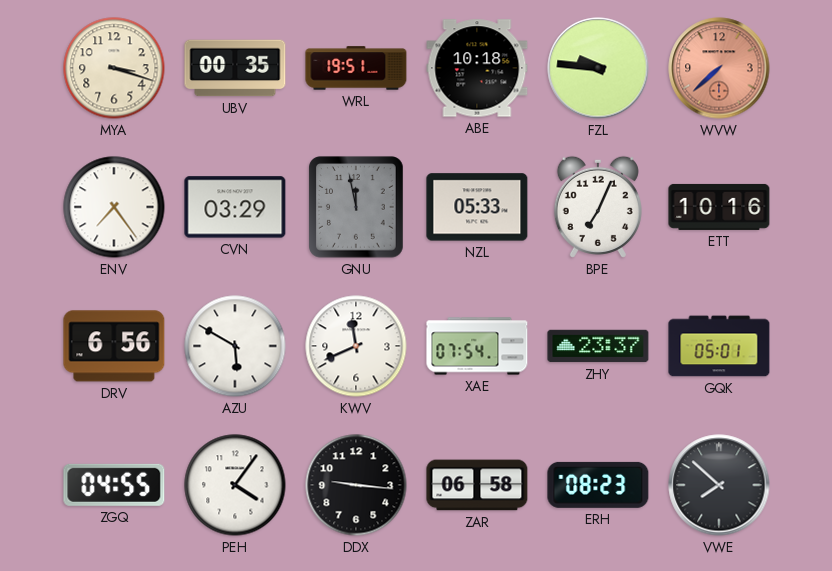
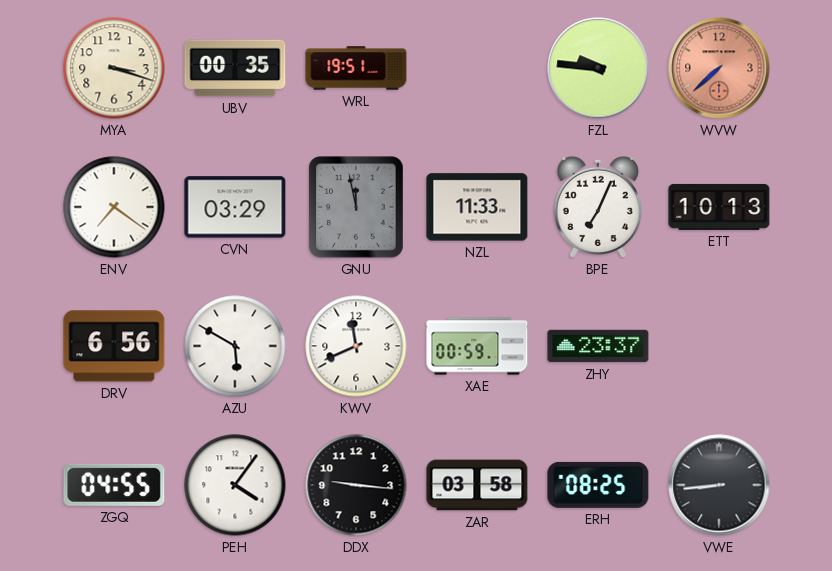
ABE: 10:18 -> none (477, 68)
ENV: 7:24 -> 7:21 (114, 207)
NZL: 05:33 -> 11:33 (477, 207)
ETT: 10:16 -> 10:13 (719, 207)
XAE: 07:54 -> 00:59 (477, 346)
GQK: 05:01 -> none (719, 346)
ZAR: 06:58 -> 03:58 (477, 485)
ERH: 08:23 -> 08:25 (598, 485)
VWE: 7:52 -> 8:44 (719, 485)
